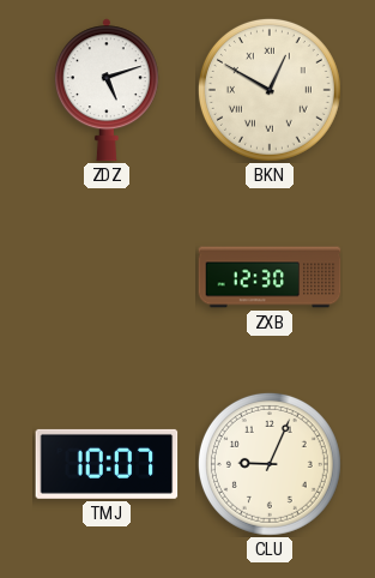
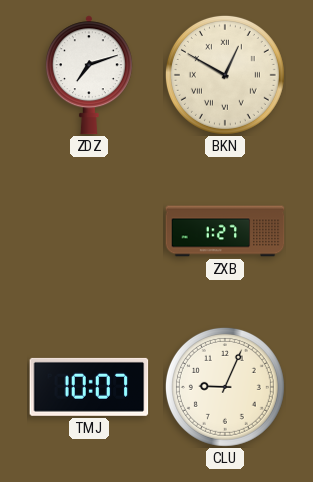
ZDZ: 5:12 -> 7:12 (89, 75)
ZXB: 12:30 -> 1:27 (225, 231)
